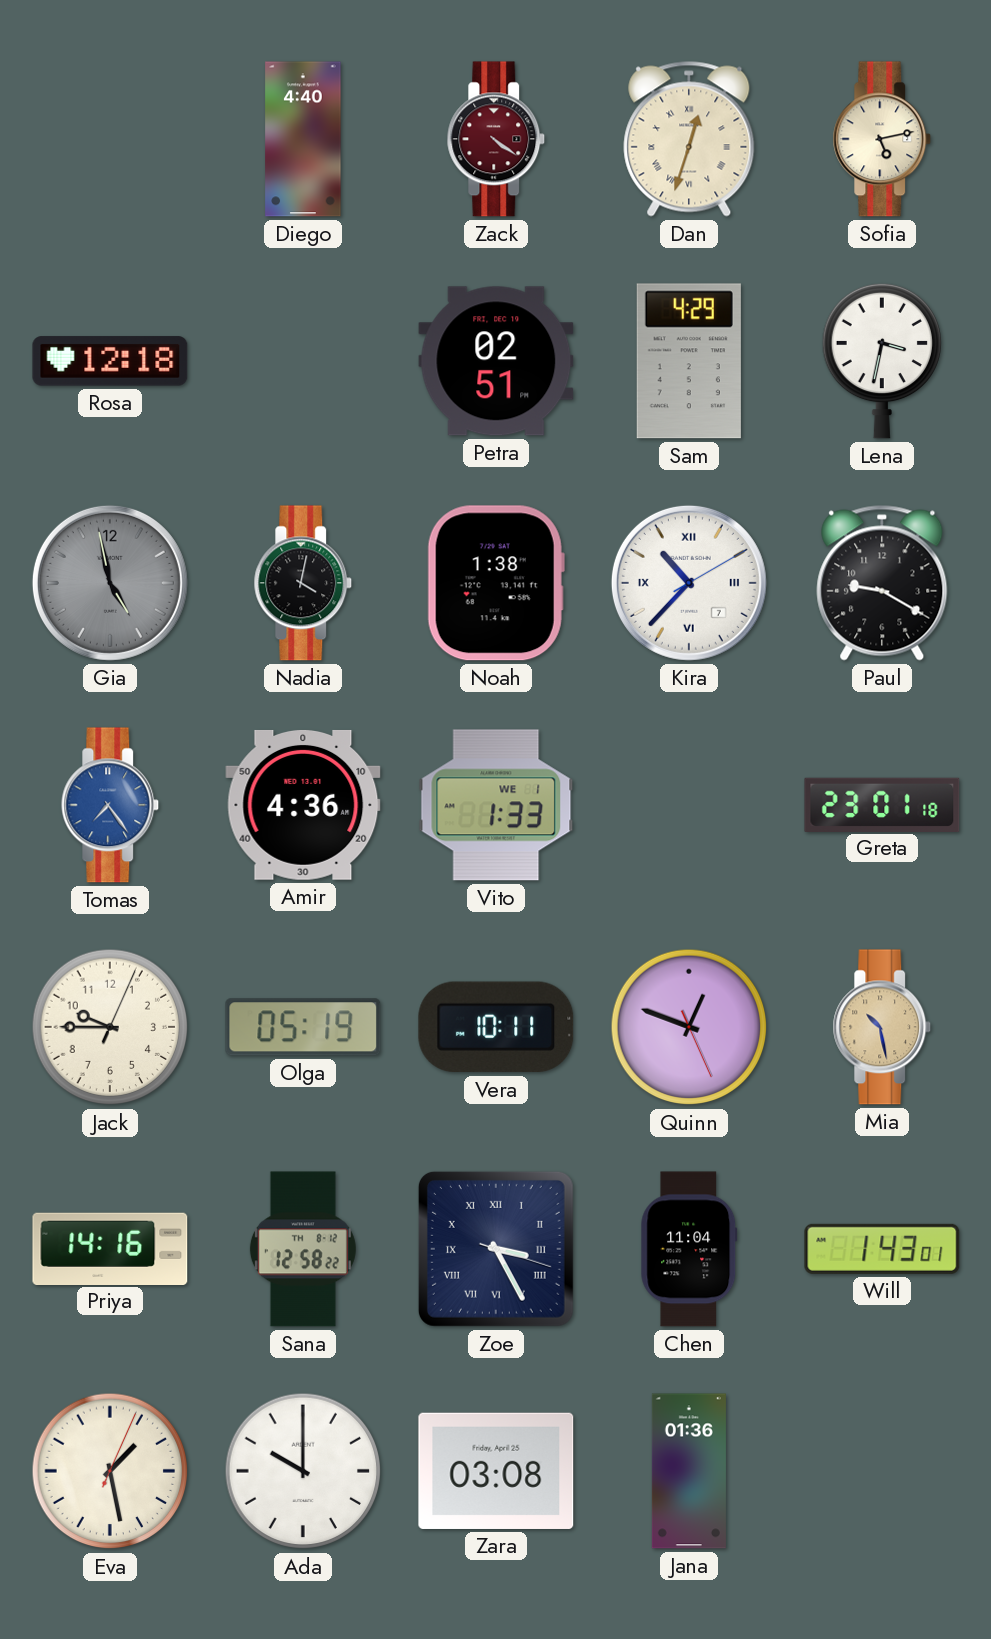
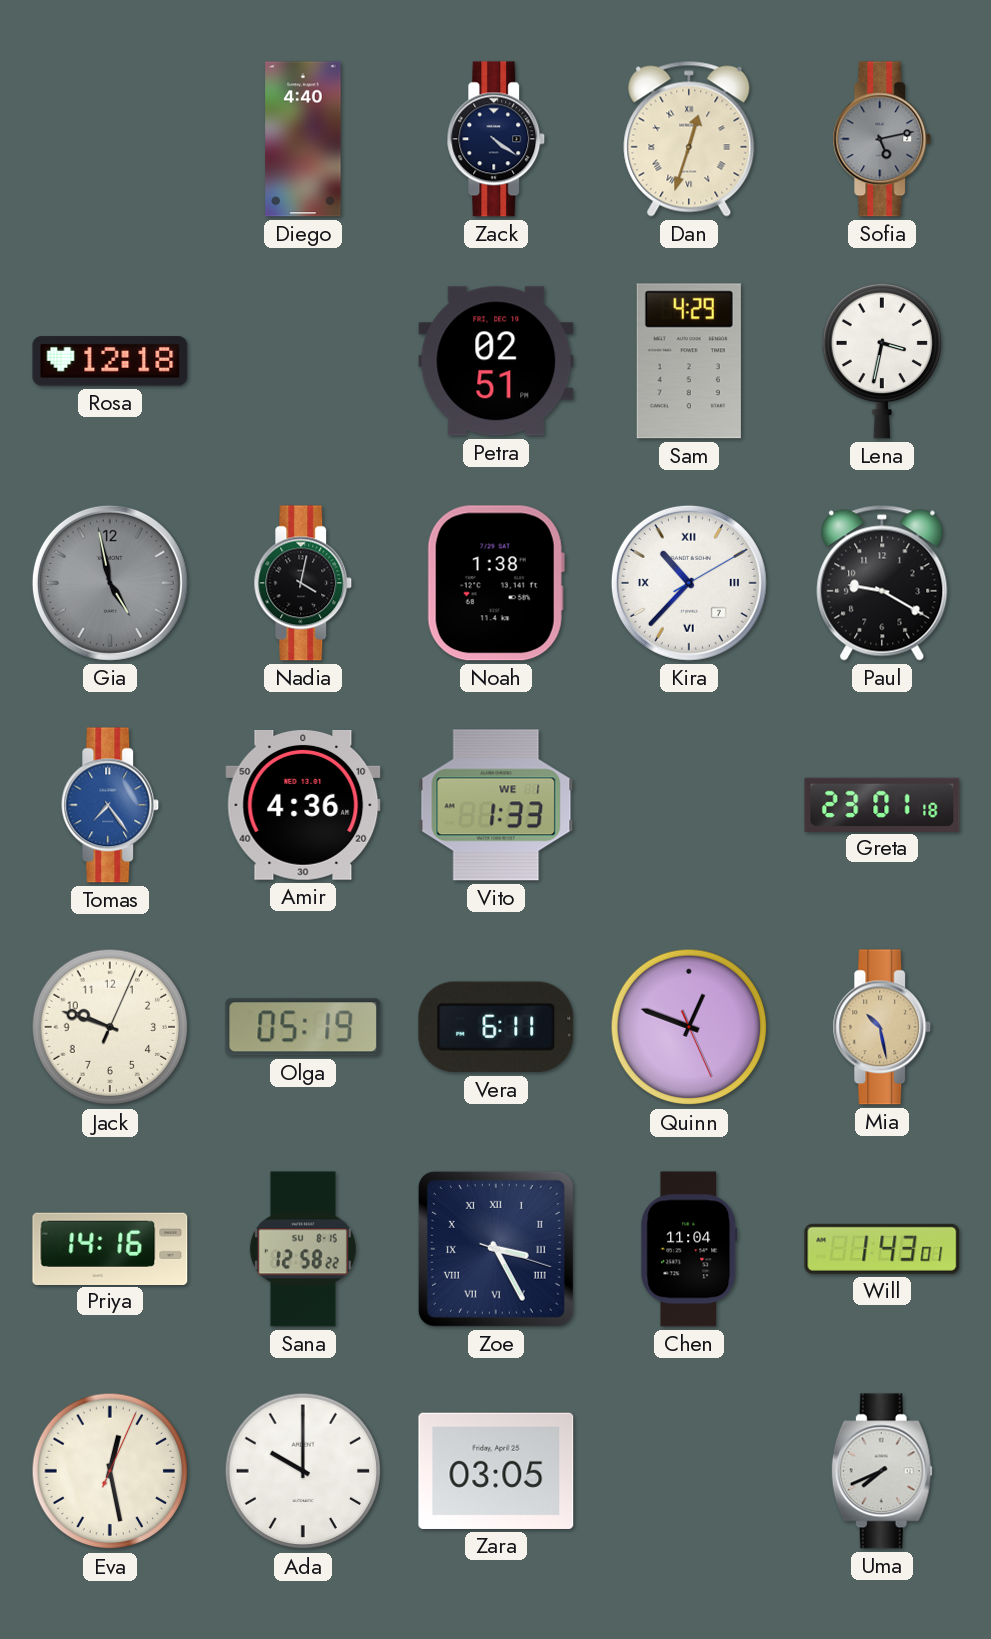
Zack dial: burgundy -> navy (496, 139)
Sofia dial: cream -> grey (882, 139)
Jack: 9:45 -> 9:48 (110, 1027)
Vera: 10:11 -> 6:11 (496, 1027)
Sana date: TH 8-12 -> SU 8-15 (303, 1249)
Eva: 1:28 -> 12:28 (110, 1471)
Zara: 03:08 -> 03:05 (496, 1471)
Jana: 01:36 -> none (689, 1471)
Uma: none -> 7:41 (882, 1471)
